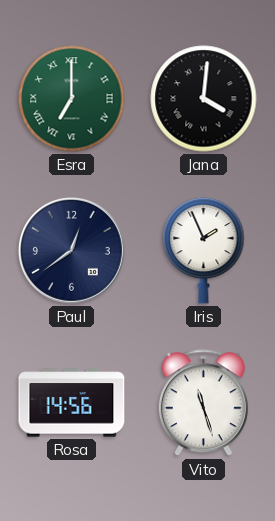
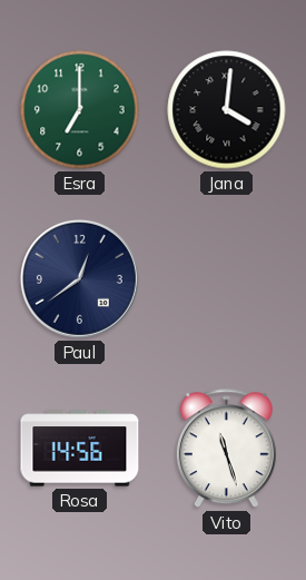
Esra numerals: Roman -> Arabic (80, 110)
Iris: 1:56 -> none (204, 250)
